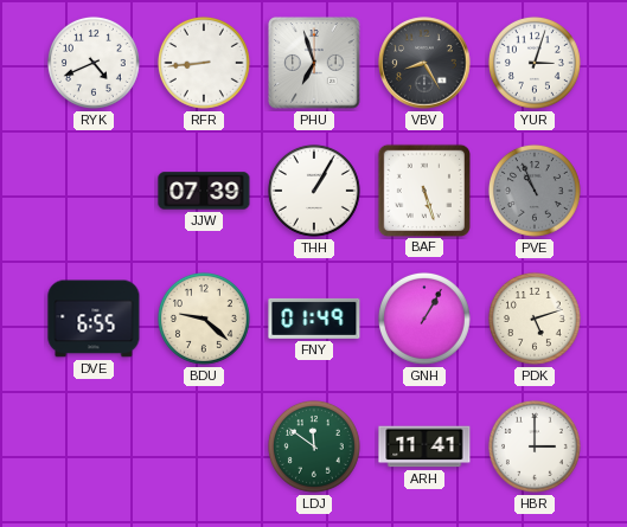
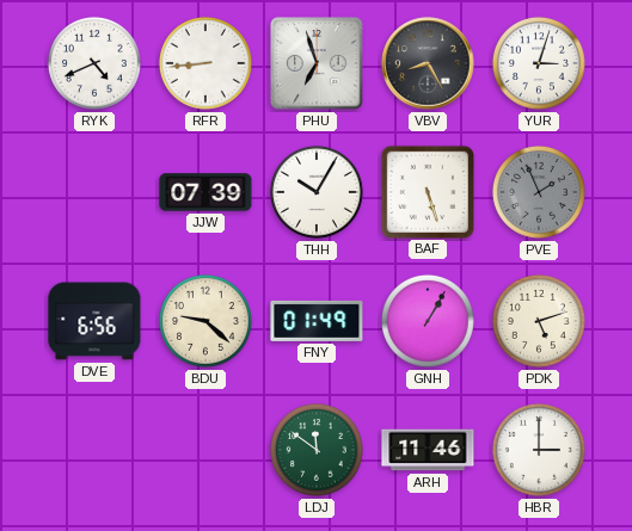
THH: 1:05 -> 10:05 (317, 192)
PVE: 10:56 -> 1:56 (539, 192)
DVE: 6:55 -> 6:56 (94, 321)
ARH: 11:41 -> 11:46 (428, 450)
